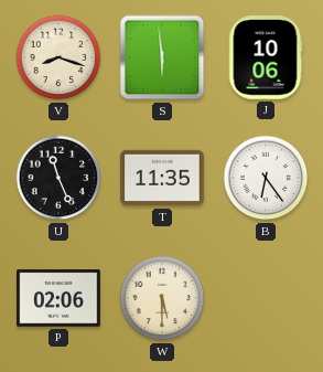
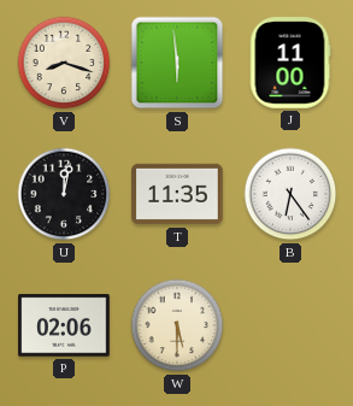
J: 10:06 -> 11:00 (290, 63)
U: 11:26 -> 12:02 (64, 194)
